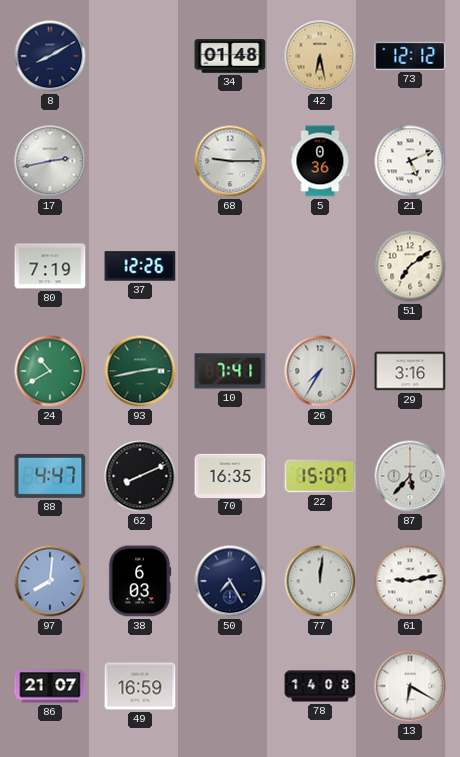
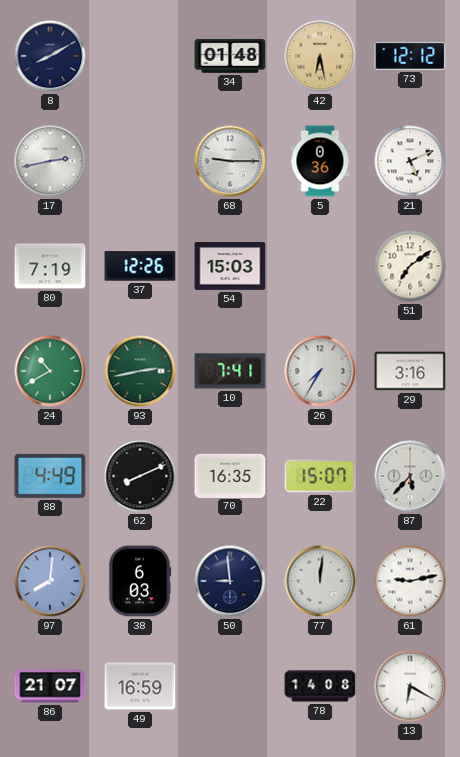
54: none -> 15:03 (230, 267)
88: 4:47 -> 4:49 (50, 476)
50: 7:25 -> 8:59 (230, 581)
